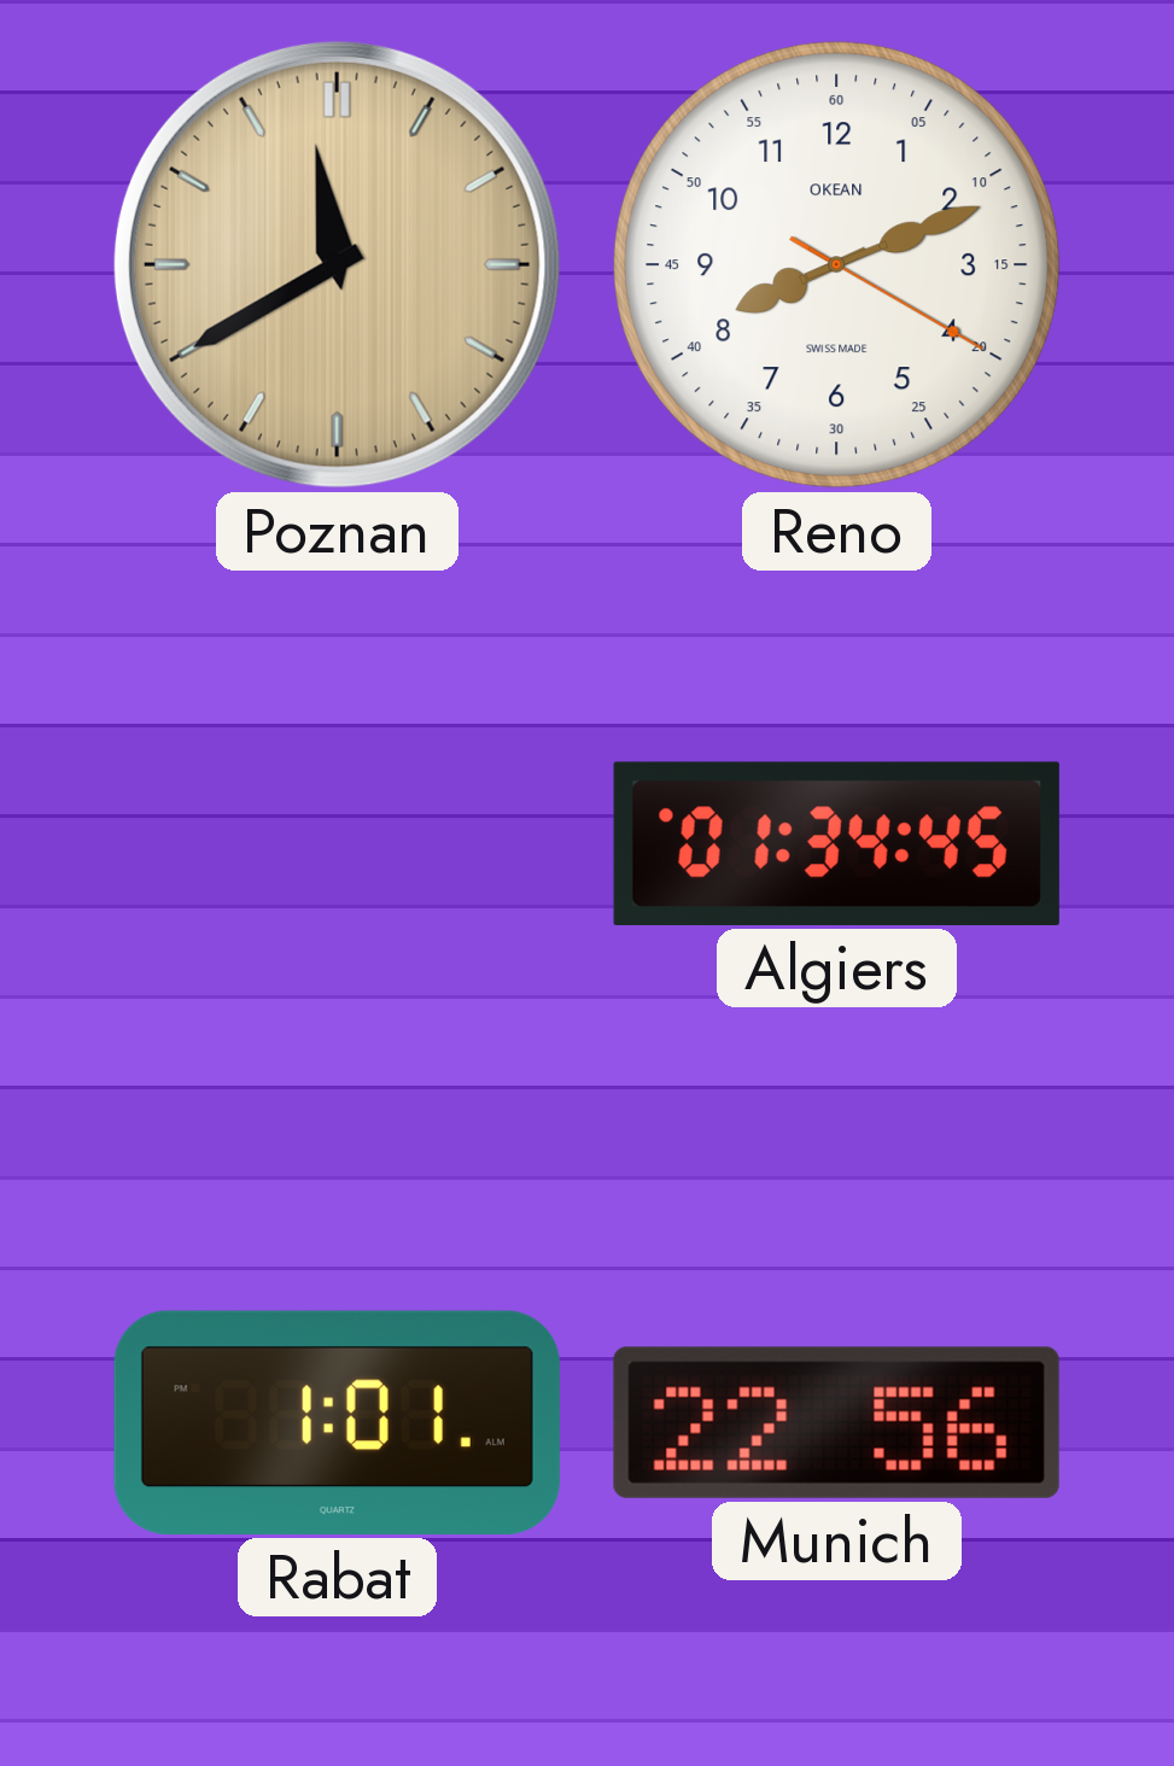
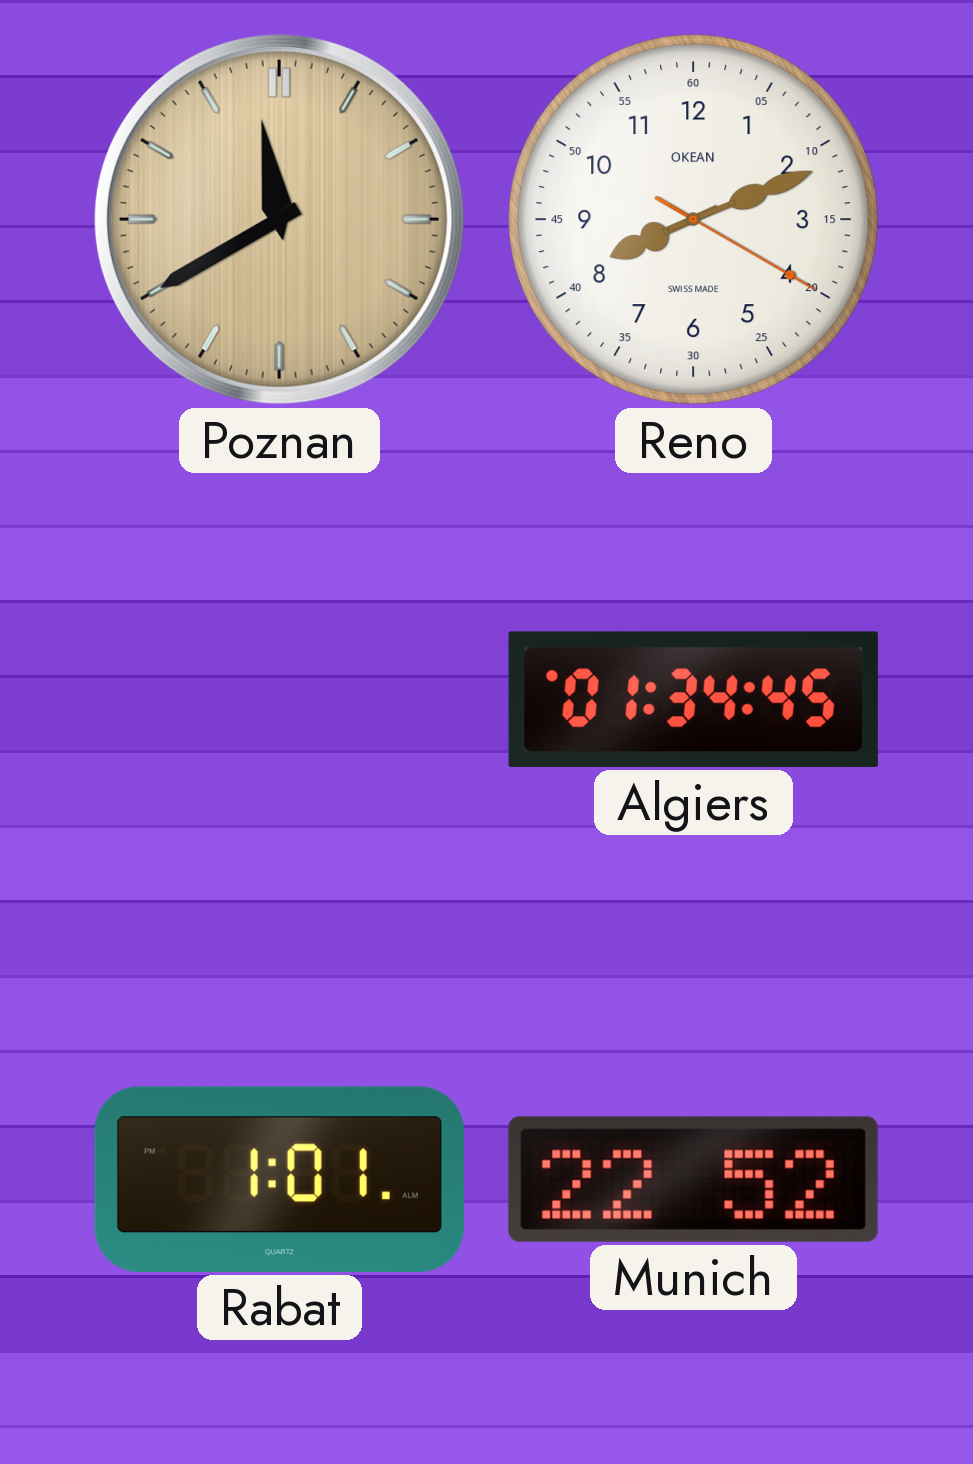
Munich: 22:56 -> 22:52 (693, 1179)
